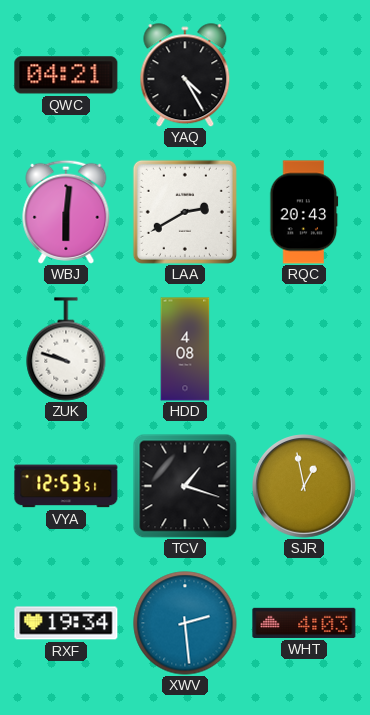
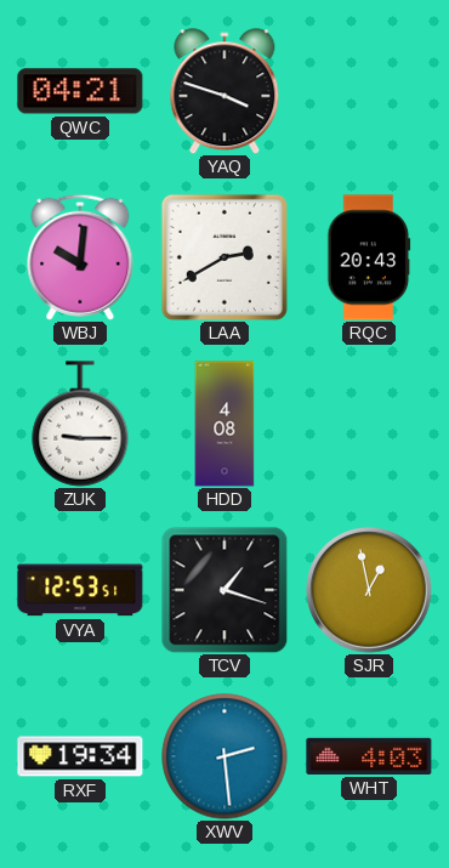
YAQ: 4:25 -> 3:48 (224, 91)
WBJ: 6:01 -> 10:01 (80, 257)
ZUK: 9:48 -> 9:15 (80, 424)
